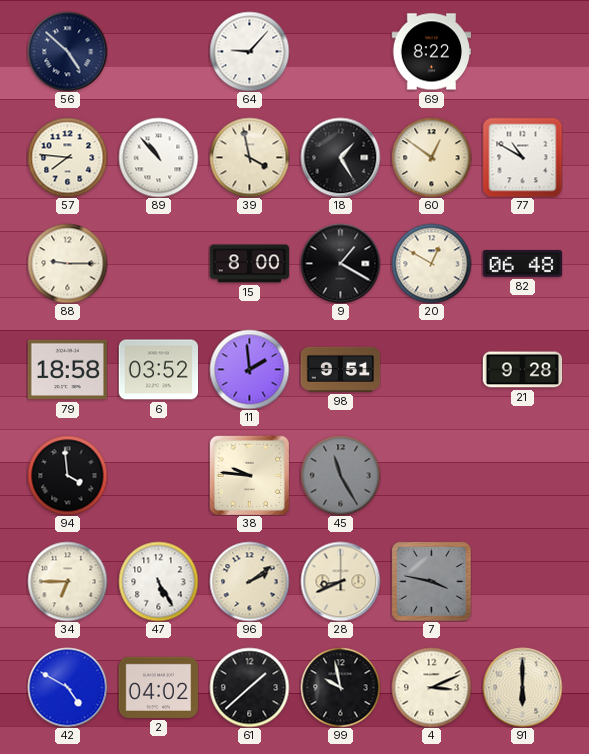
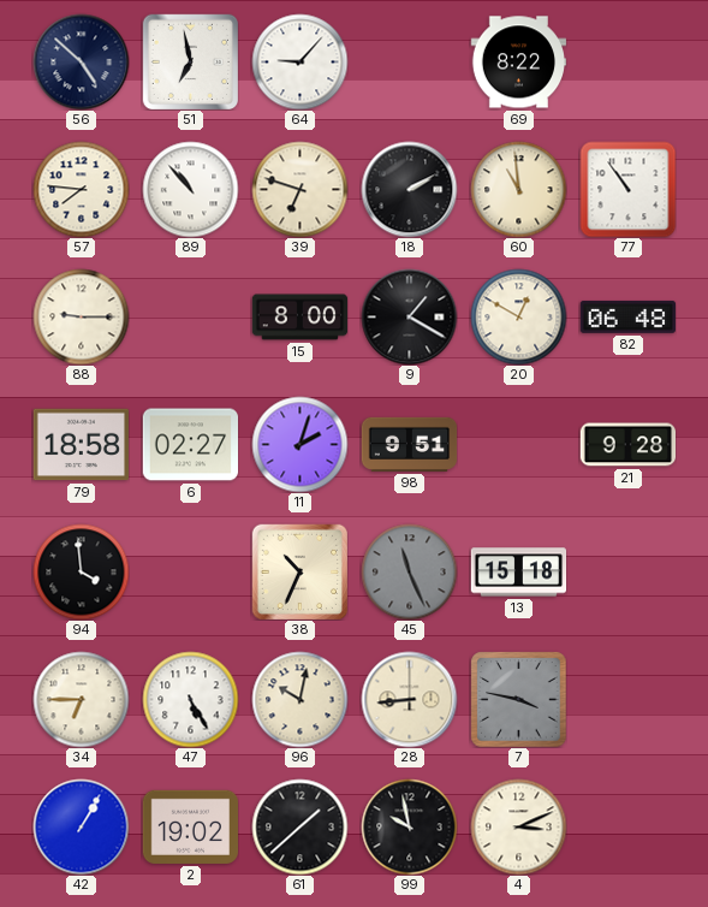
51: none -> 6:58 (190, 61)
39: 3:58 -> 6:48 (299, 189)
18: 1:25 -> 2:10 (409, 189)
60: 12:51 -> 10:59 (518, 189)
77: 10:50 -> 10:54 (627, 189)
6: 03:52 -> 02:27 (190, 445)
11: 1:59 -> 2:03 (299, 444)
38: 9:46 -> 10:34 (299, 571)
45: 11:25 -> 11:26 (409, 571)
13: none -> 15:18 (518, 573)
96: 2:09 -> 10:02 (299, 699)
28: 8:41 -> 8:44 (409, 699)
42: 4:50 -> 1:05 (81, 826)
2: 04:02 -> 19:02 (190, 826)
91: 6:00 -> none (522, 687)
